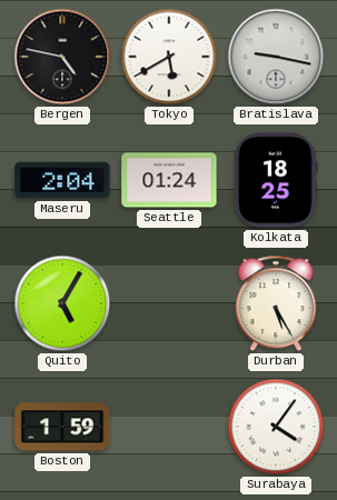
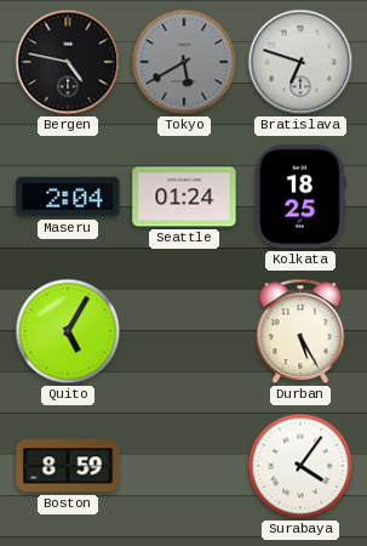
Tokyo dial: white -> grey (184, 62)
Bratislava: 9:17 -> 6:48 (300, 62)
Boston: 1:59 -> 8:59 (68, 466)
